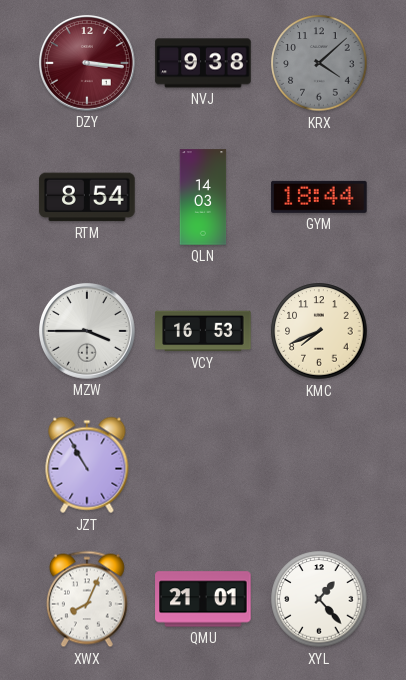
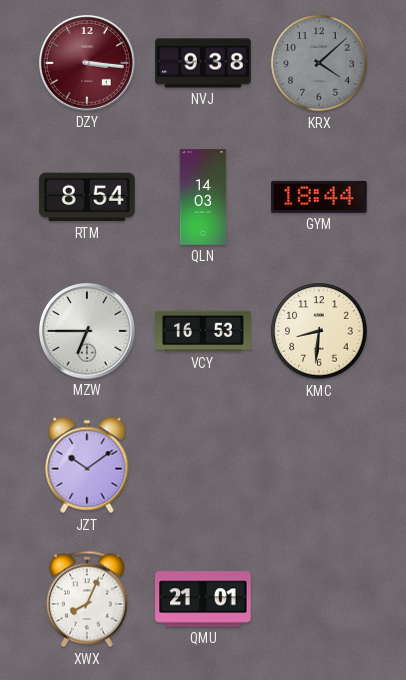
MZW: 3:45 -> 6:45 (88, 332)
KMC: 7:41 -> 8:31 (319, 331)
JZT: 10:55 -> 10:09 (87, 465)
XYL: 1:23 -> none (319, 599)
